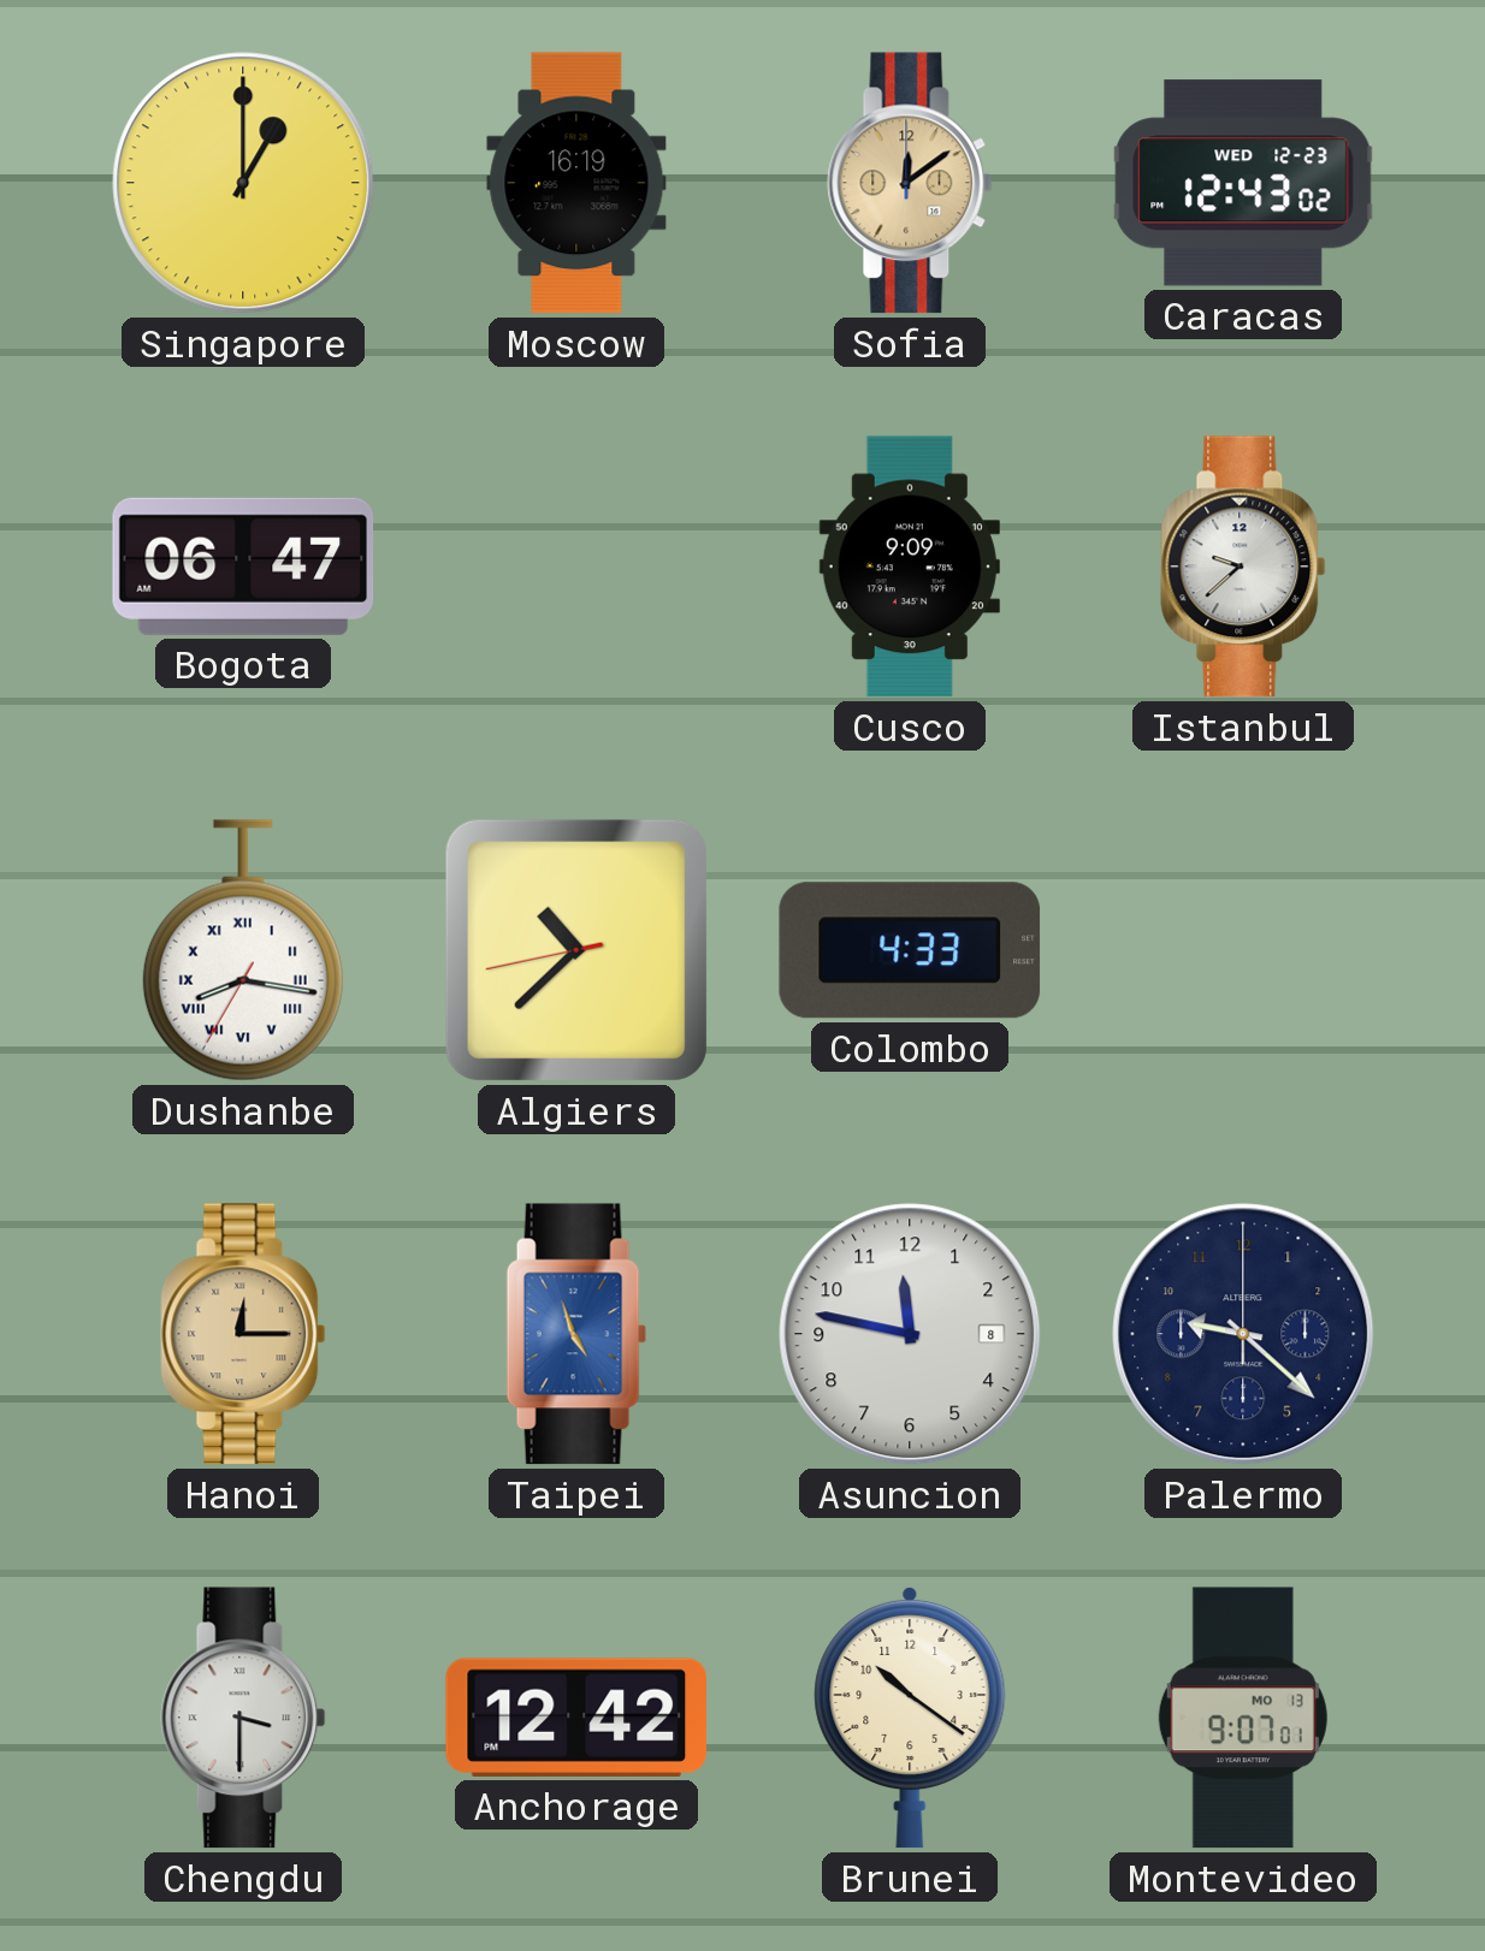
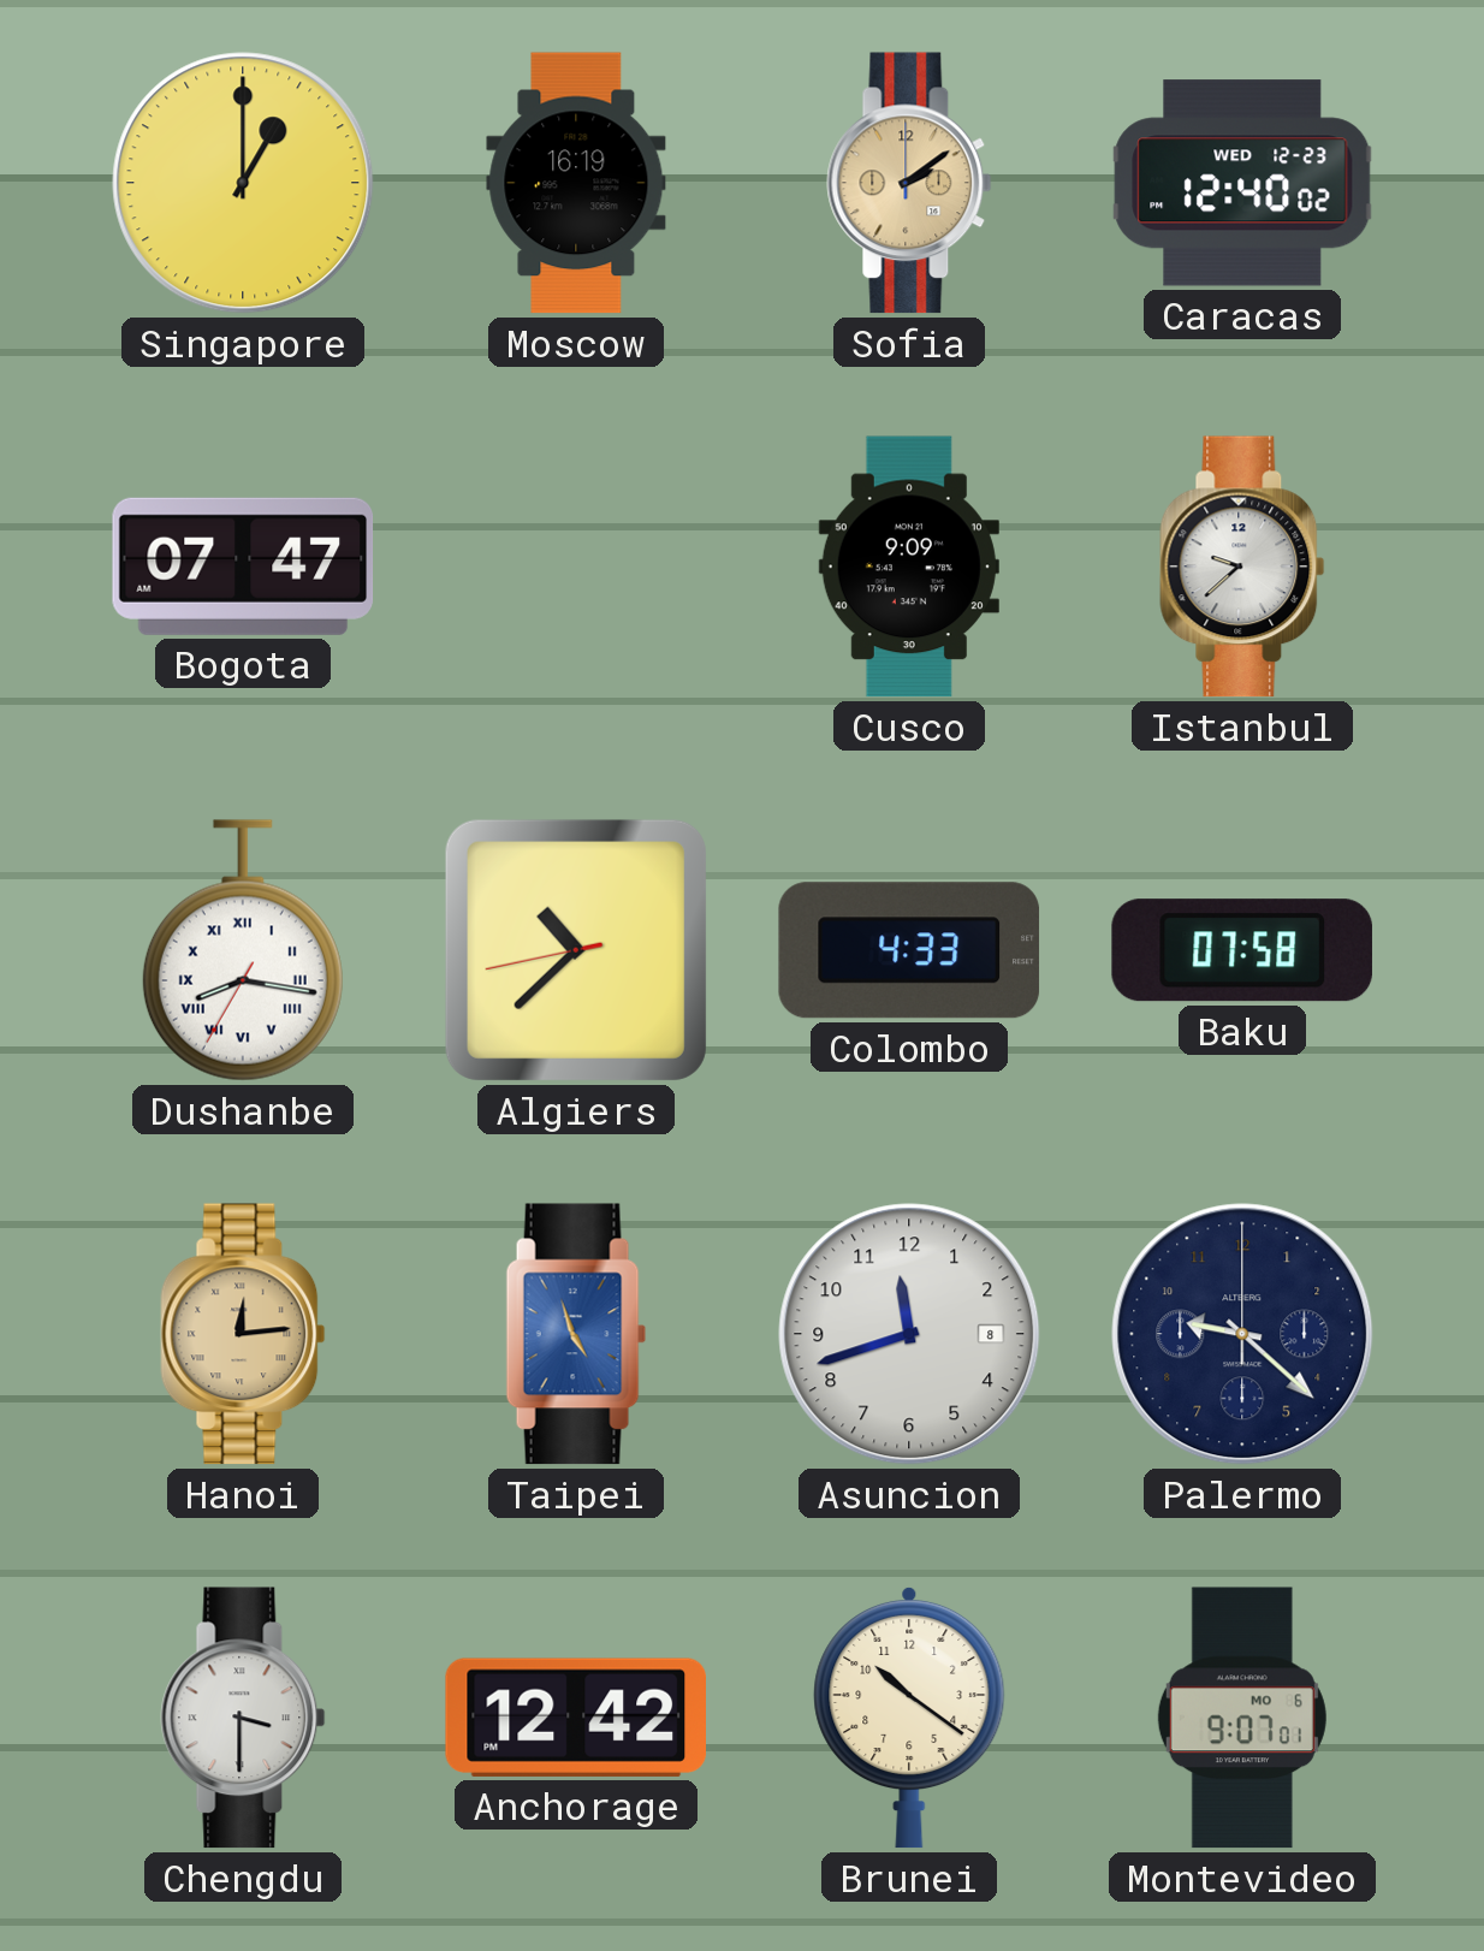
Sofia: 12:09 -> 2:09 (909, 183)
Caracas: 12:43 -> 12:40 (1242, 183)
Bogota: 06:47 -> 07:47 (243, 567)
Baku: none -> 07:58 (1242, 950)
Hanoi: 12:15 -> 12:14 (243, 1334)
Asuncion: 11:47 -> 11:42 (909, 1334)
Montevideo date: MO 13 -> MO 6 (1242, 1718)
